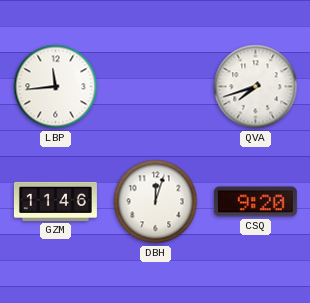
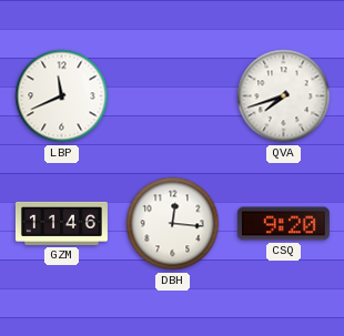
LBP: 11:44 -> 11:41 (62, 96)
DBH: 12:03 -> 12:16 (173, 224)
